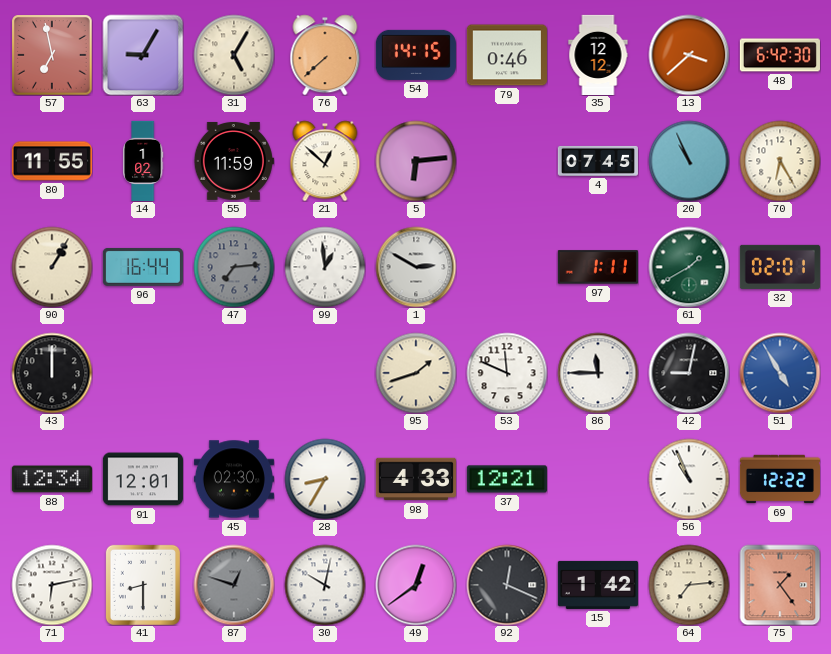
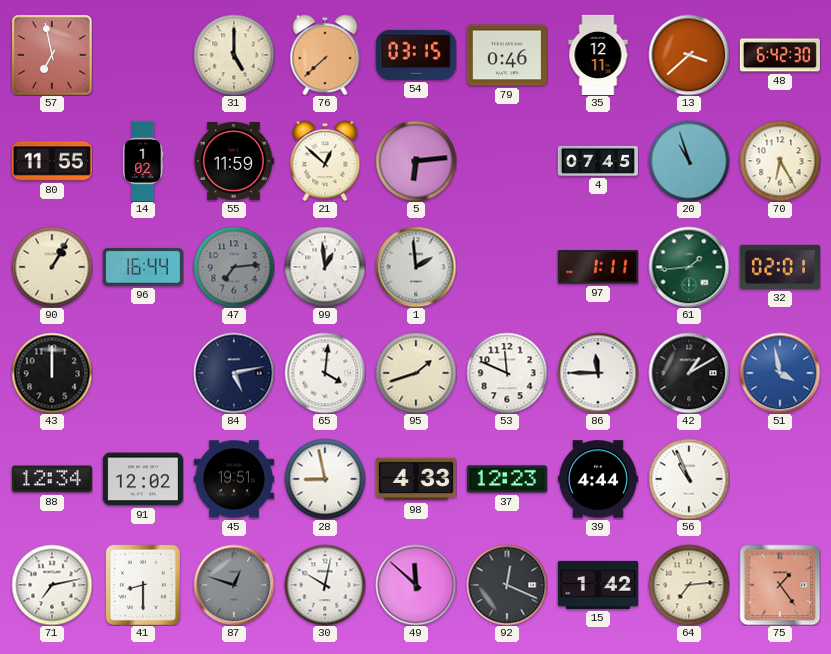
63: 9:05 -> none (143, 55)
31: 5:05 -> 5:00 (234, 55)
54: 14:15 -> 03:15 (416, 55)
35: 12:12 -> 12:11 (598, 54)
20: 10:56 -> 10:57 (689, 161)
1: 2:50 -> 1:59 (416, 267)
61: 1:40 -> 1:44 (689, 267)
84: none -> 5:13 (234, 373)
65: none -> 4:01 (325, 373)
42: 9:02 -> 1:10 (689, 373)
51: 4:55 -> 3:58 (780, 373)
91: 12:01 -> 12:02 (143, 479)
45: 02:30 -> 19:51 (234, 479)
28: 8:35 -> 8:58 (325, 479)
37: 12:21 -> 12:23 (507, 479)
39: none -> 4:44 (598, 479)
69: 12:22 -> none (780, 479)
71: 6:13 -> 7:13 (52, 585)
49: 12:39 -> 11:52 (416, 585)
